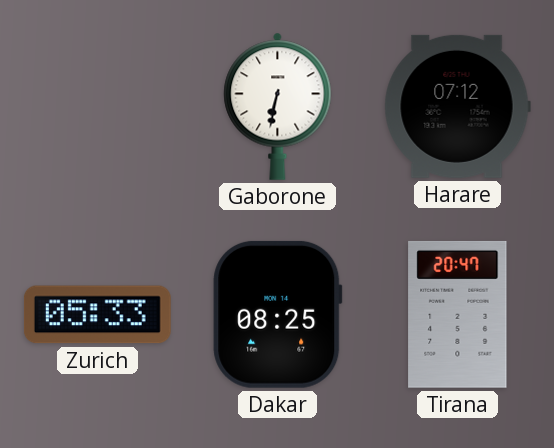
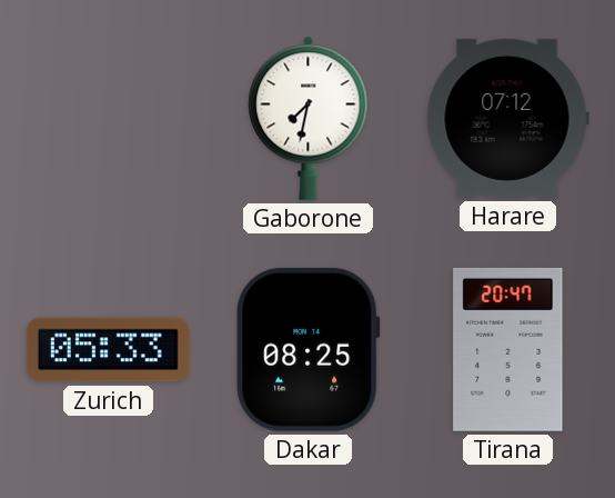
Gaborone: 6:32 -> 7:32 (309, 118)
